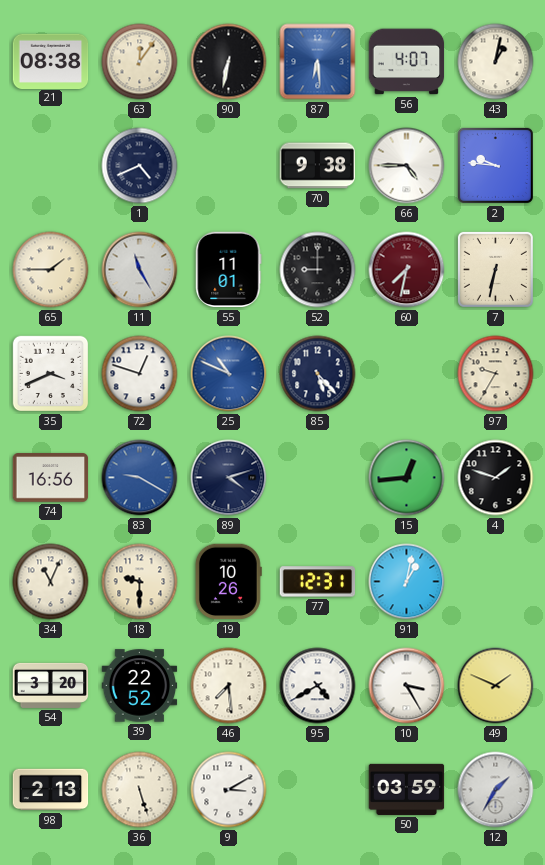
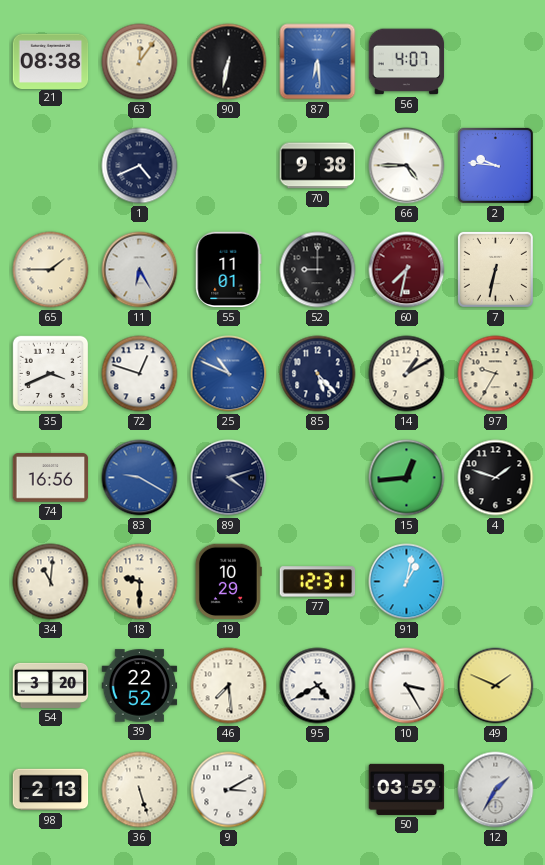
43: 1:02 -> none (496, 62)
11: 11:25 -> 6:25 (140, 270)
14: none -> 1:10 (407, 374)
34: 11:04 -> 11:01 (51, 582)
19: 10:26 -> 10:29 (228, 582)
